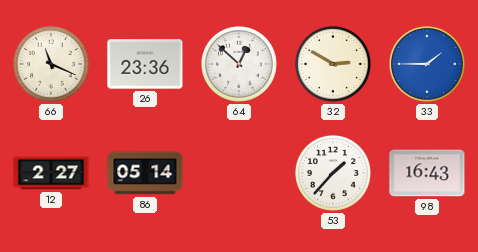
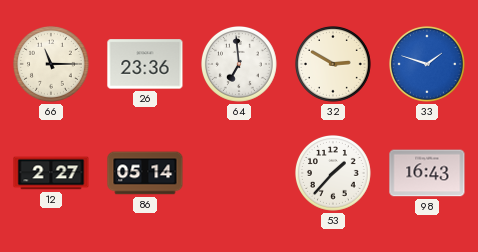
66: 11:19 -> 11:15 (52, 65)
64: 12:52 -> 6:59 (240, 65)
33: 1:45 -> 1:48 (428, 65)
